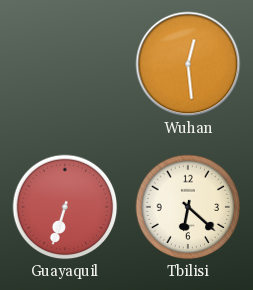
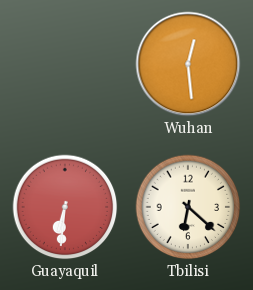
Guayaquil: 6:33 -> 6:31 (65, 207)
